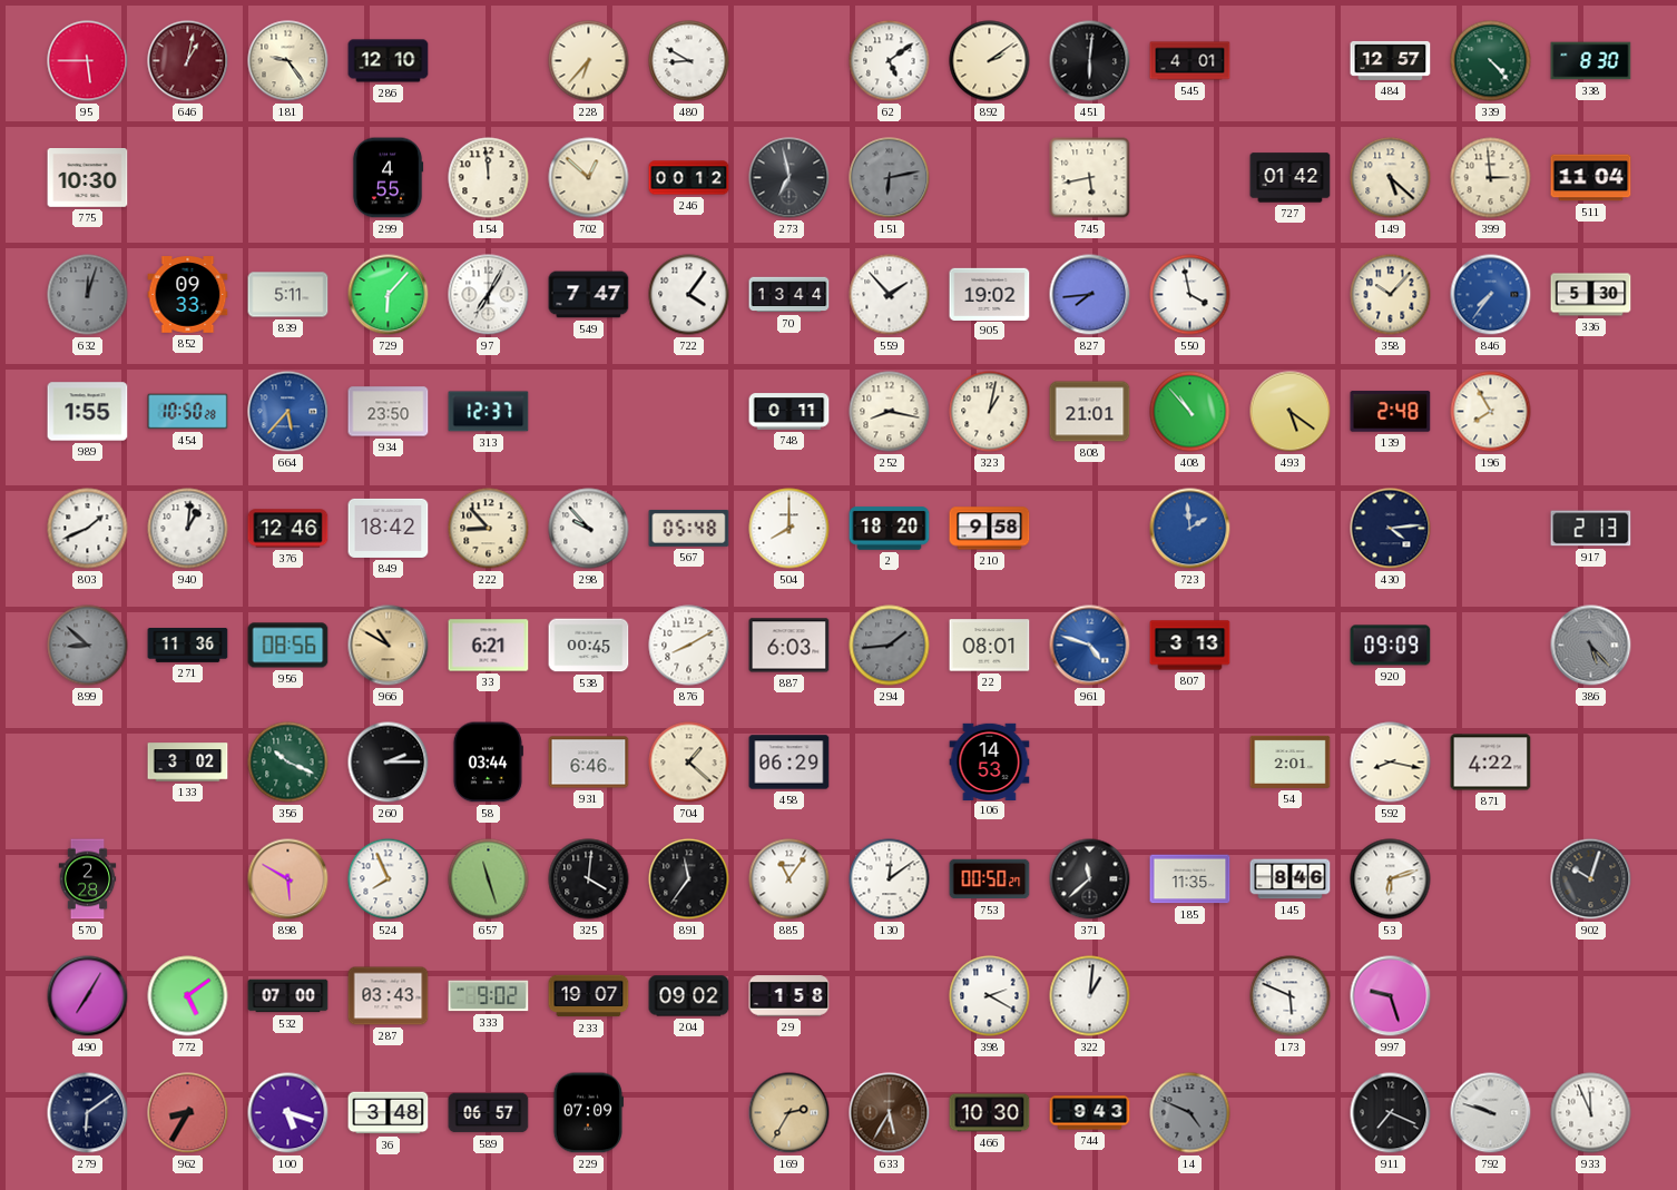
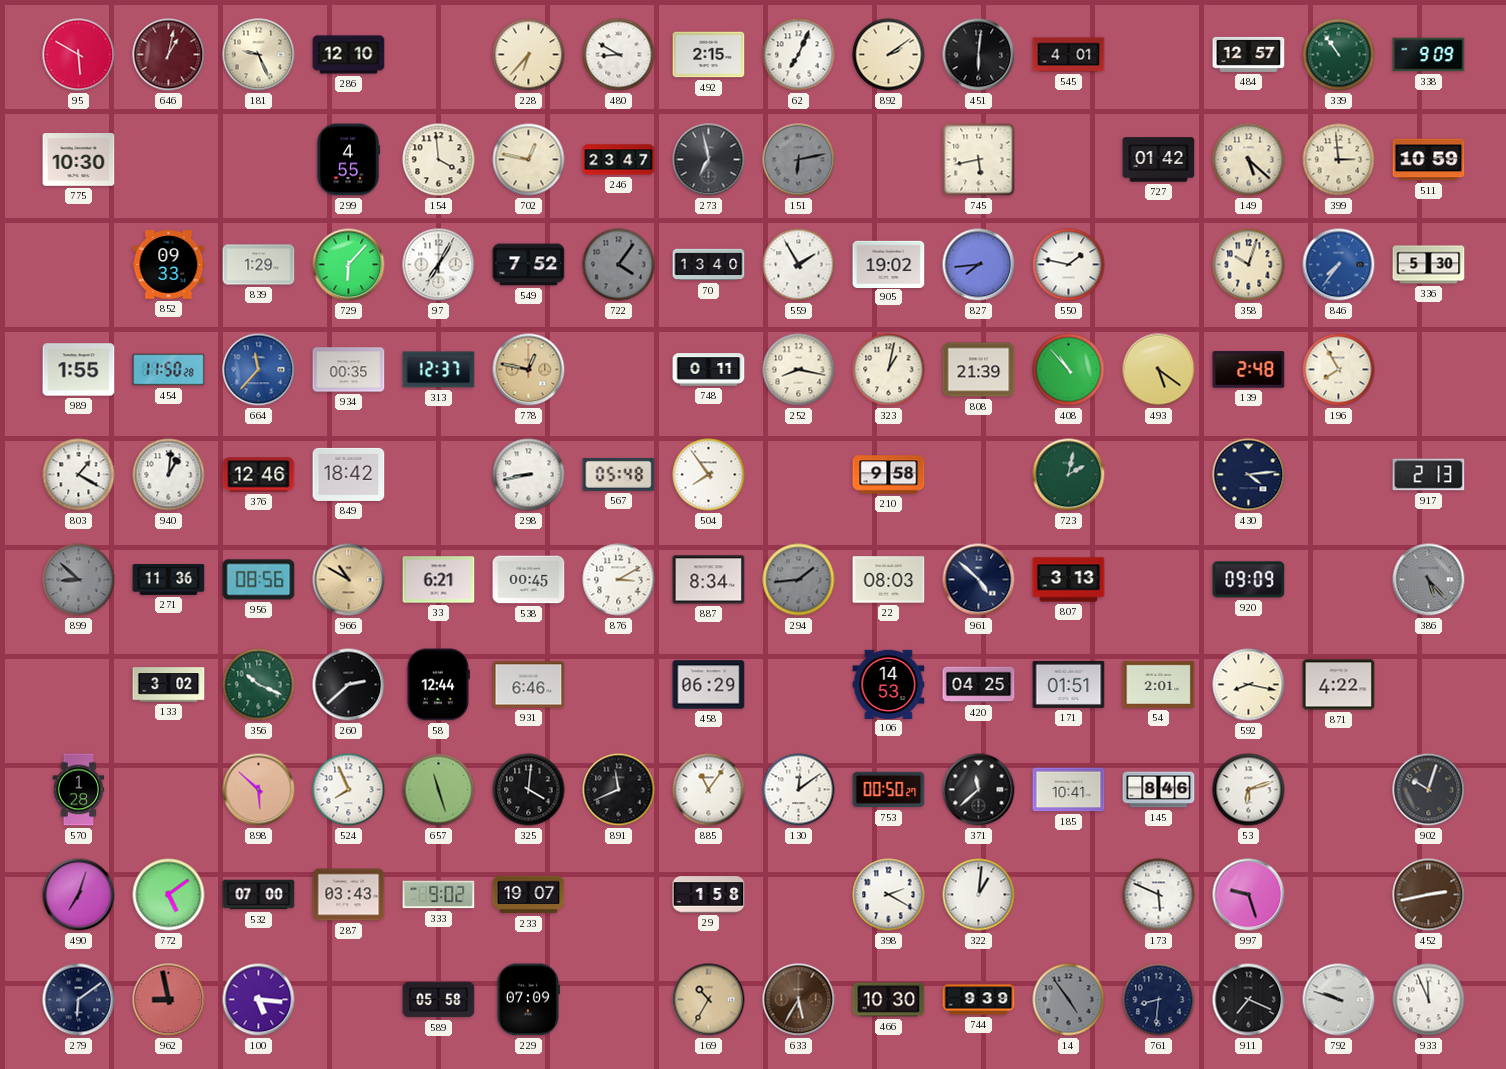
95: 5:45 -> 5:50 (79, 55)
181: 9:24 -> 9:26 (259, 55)
492: none -> 2:15 (709, 55)
62: 5:09 -> 7:04 (799, 55)
339: 4:23 -> 10:54 (1339, 55)
338: 8:30 -> 9:09 (1429, 55)
154: 11:59 -> 3:59 (439, 160)
702: 12:52 -> 12:47 (529, 160)
246: 00:12 -> 23:47 (619, 160)
511: 11:04 -> 10:59 (1429, 160)
632: 12:03 -> none (88, 295)
839: 5:11 -> 1:29 (259, 265)
549: 7:47 -> 7:52 (529, 265)
722 dial: white -> grey (619, 265)
70: 13:44 -> 13:40 (709, 265)
559: 1:53 -> 1:55 (799, 265)
550: 3:58 -> 1:47 (1069, 265)
358: 10:07 -> 10:03 (1249, 265)
454: 10:50 -> 11:50 (169, 370)
664: 5:37 -> 11:37 (259, 370)
934: 23:50 -> 00:35 (349, 370)
778: none -> 12:47 (529, 370)
808: 21:01 -> 21:39 (979, 370)
803: 1:41 -> 1:20 (79, 475)
222: 8:53 -> none (489, 529)
298: 9:53 -> 8:43 (529, 475)
504: 8:00 -> 7:54 (709, 475)
2: 18:20 -> none (890, 529)
723: 1:59 -> 2:02 (1069, 475)
723 dial: blue -> green (1069, 475)
876: 8:10 -> 3:10 (619, 580)
887: 6:03 -> 8:34 (709, 580)
22: 08:01 -> 08:03 (889, 580)
961: 4:48 -> 4:52 (979, 580)
961 dial: blue -> navy (979, 580)
260: 2:15 -> 2:38 (349, 685)
58: 03:44 -> 12:44 (438, 685)
704: 1:22 -> none (689, 763)
420: none -> 04:25 (979, 685)
171: none -> 01:51 (1069, 684)
570: 2:28 -> 1:28 (79, 790)
898: 5:50 -> 5:52 (259, 790)
891: 11:36 -> 11:41 (619, 790)
185: 11:35 -> 10:41 (1069, 790)
490: 7:05 -> 7:03 (79, 895)
204: 09:02 -> none (689, 996)
452: none -> 2:43 (1429, 895)
962: 8:35 -> 8:58 (169, 1000)
100: 5:18 -> 5:16 (259, 1000)
36: 3:48 -> none (389, 1113)
589: 06:57 -> 05:58 (439, 1000)
169: 2:35 -> 10:35 (709, 1000)
744: 9:43 -> 9:39 (979, 1000)
14: 4:49 -> 4:54 (1069, 1000)
761: none -> 8:31 (1159, 1000)
